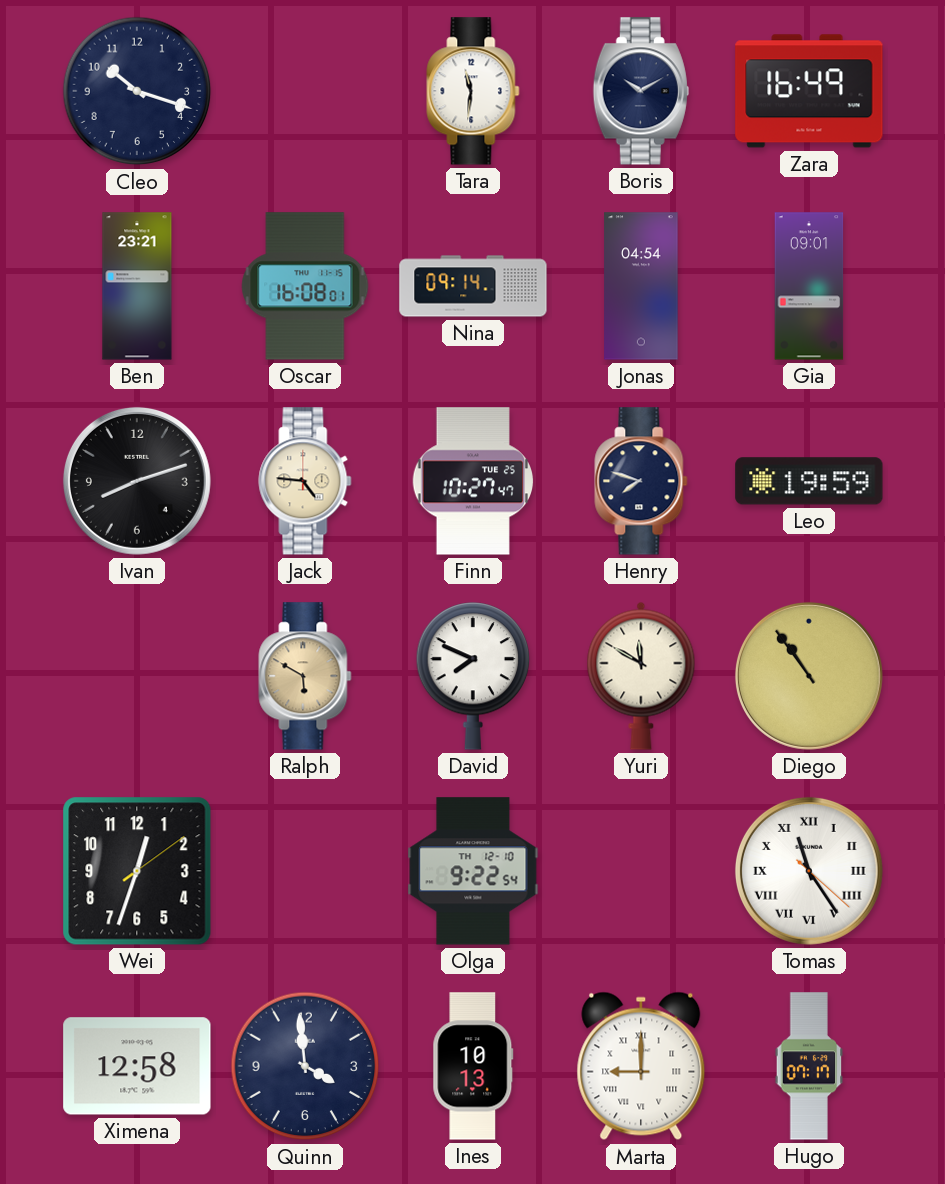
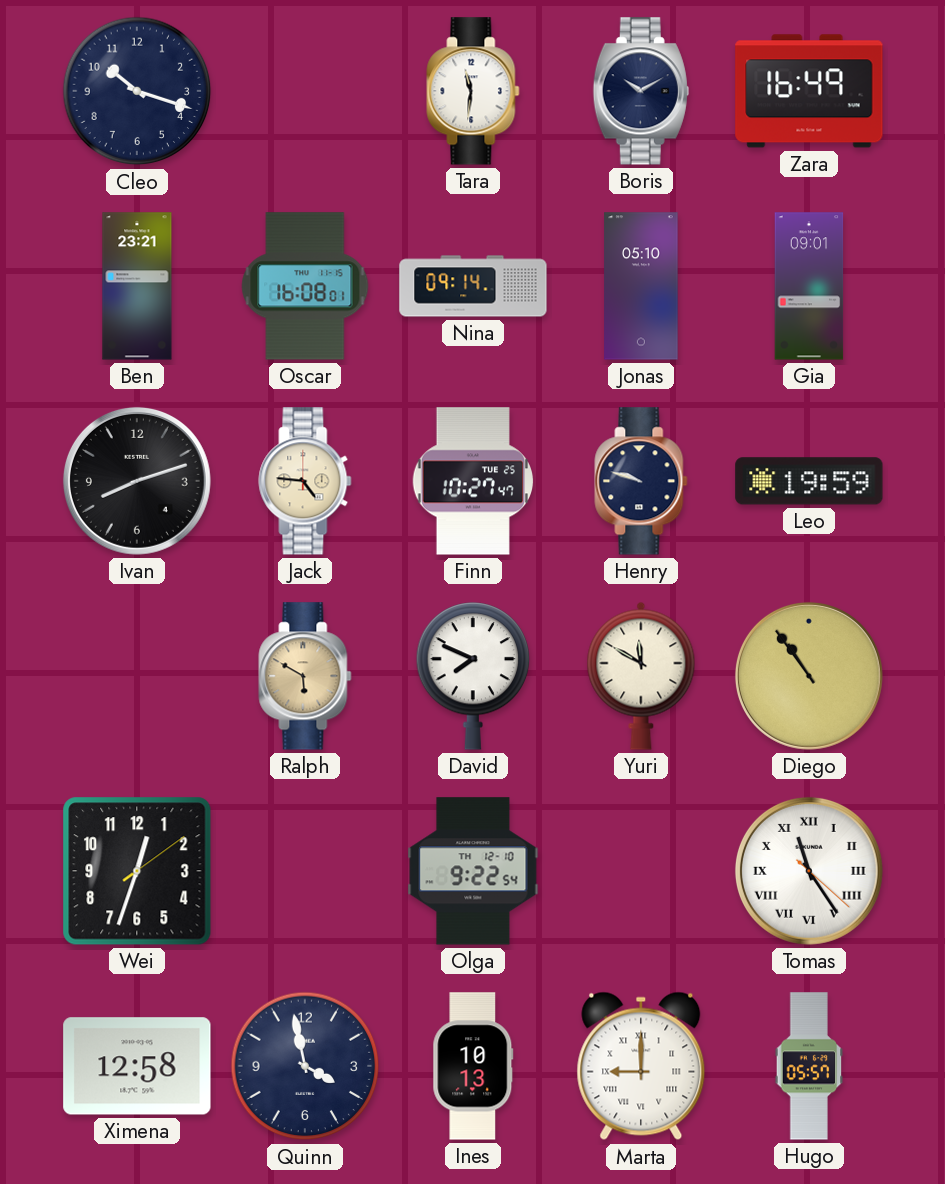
Jonas: 04:54 -> 05:10 (641, 286)
Henry: 7:48 -> 9:48 (641, 481)
Quinn: 3:59 -> 3:58 (305, 1066)
Hugo: 07:17 -> 05:57 (809, 1066)
